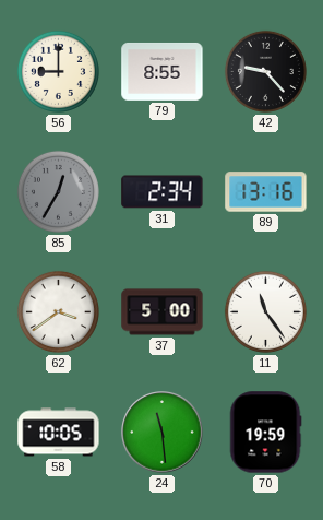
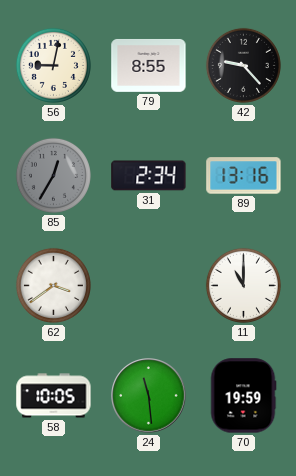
56: 9:00 -> 9:02 (53, 65)
37: 5:00 -> none (163, 312)
11: 11:24 -> 11:00 (243, 285)
